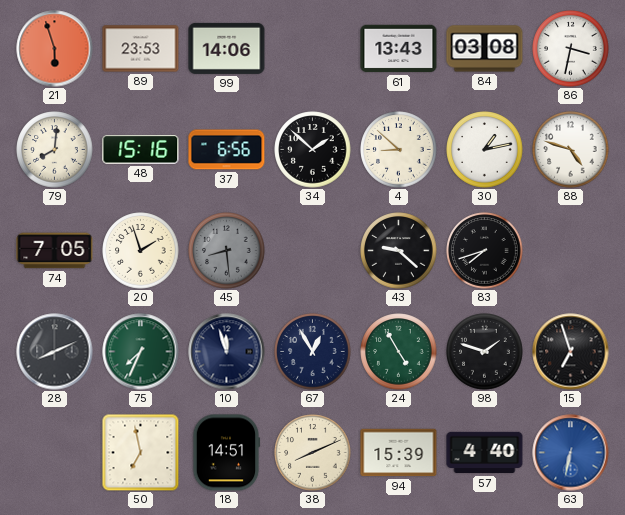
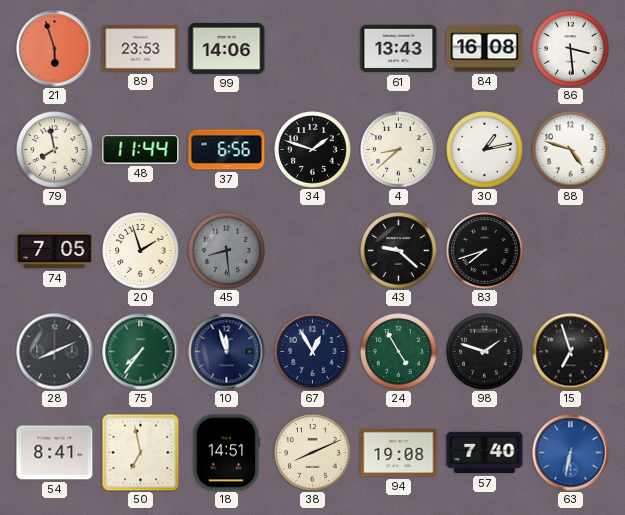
84: 03:08 -> 16:08 (485, 49)
86: 3:32 -> 3:29 (571, 49)
79: 8:01 -> 7:58 (55, 150)
48: 15:16 -> 11:44 (141, 150)
34: 1:52 -> 1:48 (313, 150)
4: 8:52 -> 8:38 (399, 150)
75: 7:34 -> 7:36 (141, 352)
54: none -> 8:41 (55, 453)
94: 15:39 -> 19:08 (399, 453)
57: 4:40 -> 7:40 (485, 453)
